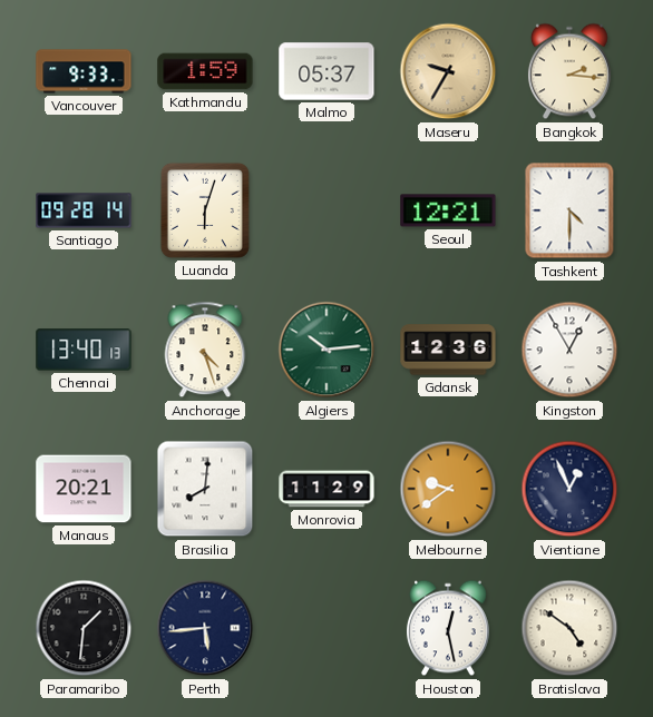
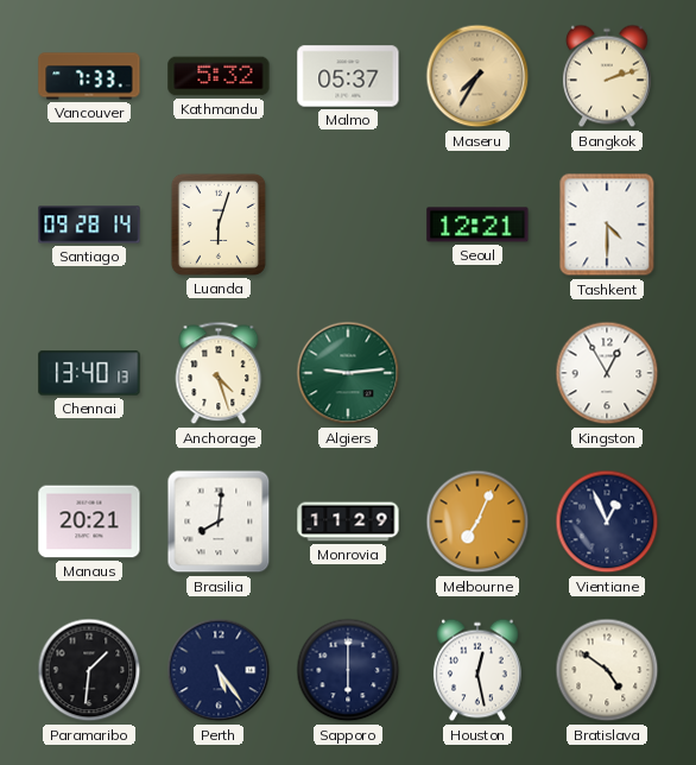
Vancouver: 9:33 -> 7:33 (89, 76)
Kathmandu: 1:59 -> 5:32 (219, 76)
Maseru: 9:35 -> 7:35 (477, 76)
Bangkok: 2:16 -> 2:12 (607, 76)
Algiers: 10:14 -> 9:14 (348, 373)
Gdansk: 12:36 -> none (448, 350)
Melbourne: 9:39 -> 7:04 (477, 521)
Perth: 5:44 -> 5:24 (219, 670)
Sapporo: none -> 6:00 (348, 670)
